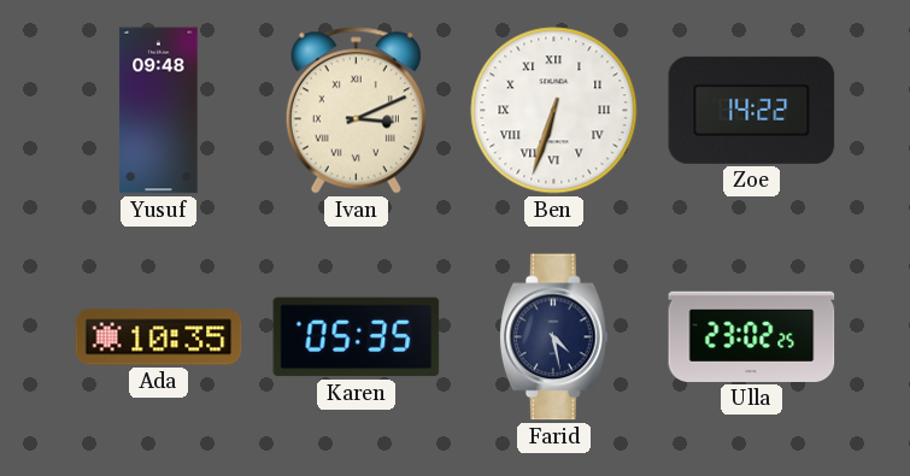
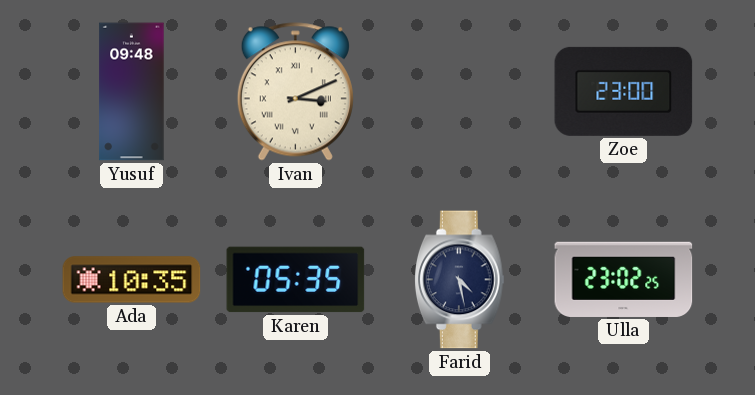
Ben: 6:33 -> none (554, 111)
Zoe: 14:22 -> 23:00 (624, 91)
